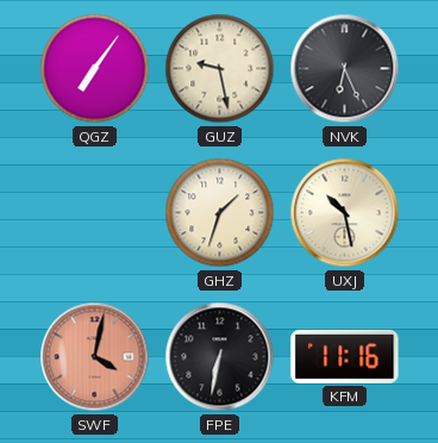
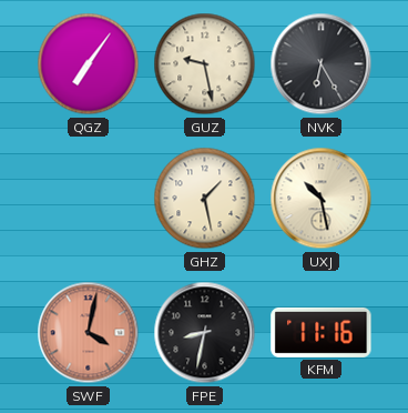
NVK: 6:26 -> 6:25 (322, 64)
GHZ: 1:33 -> 1:28 (205, 199)
FPE: 6:32 -> 8:32 (205, 333)
